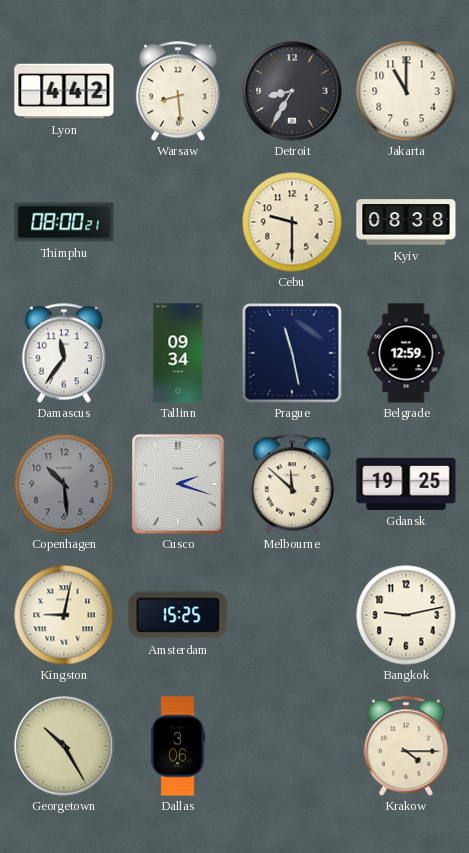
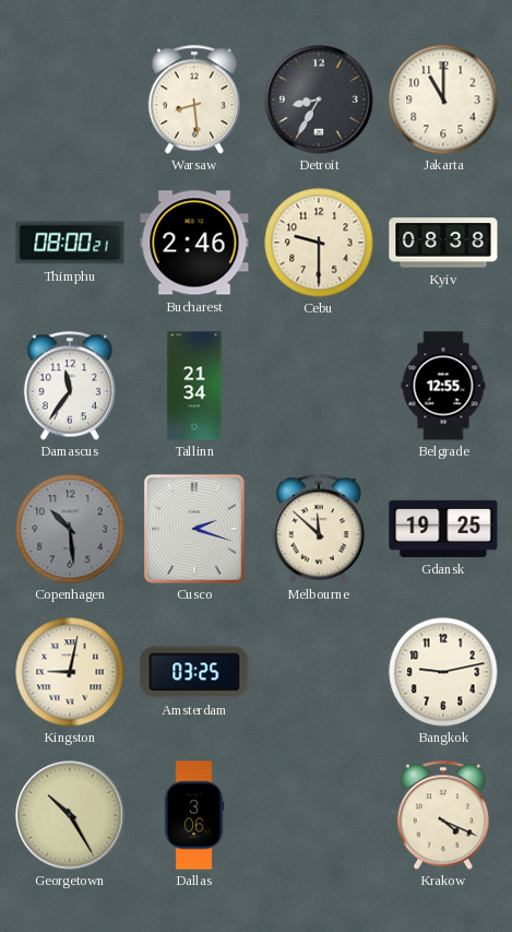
Lyon: 4:42 -> none (64, 91)
Bucharest: none -> 2:46 (194, 243)
Tallinn: 09:34 -> 21:34 (194, 386)
Prague: 11:28 -> none (292, 353)
Belgrade: 12:59 -> 12:55 (443, 386)
Amsterdam: 15:25 -> 03:25 (194, 672)
Krakow: 4:15 -> 4:19 (443, 815)
